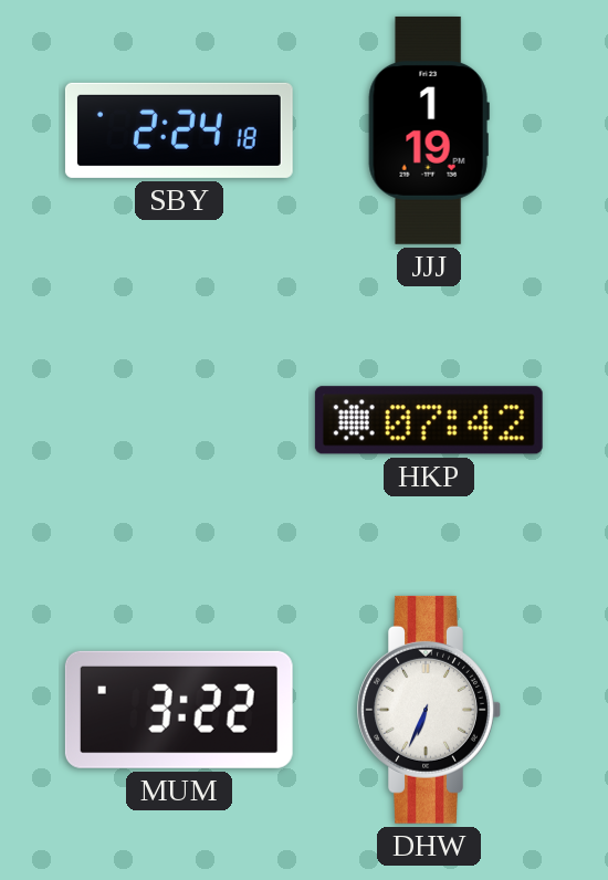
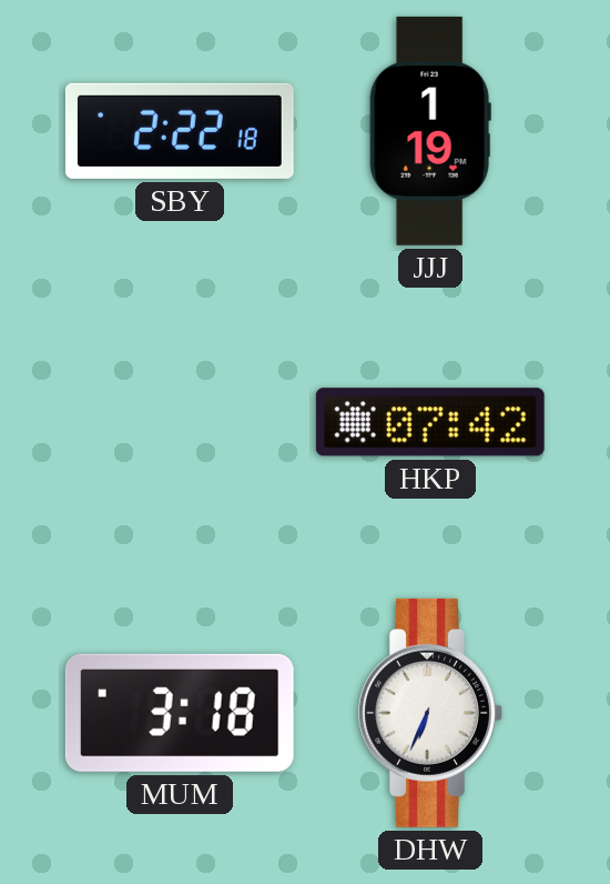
SBY: 2:24 -> 2:22 (180, 131)
MUM: 3:22 -> 3:18 (180, 713)
